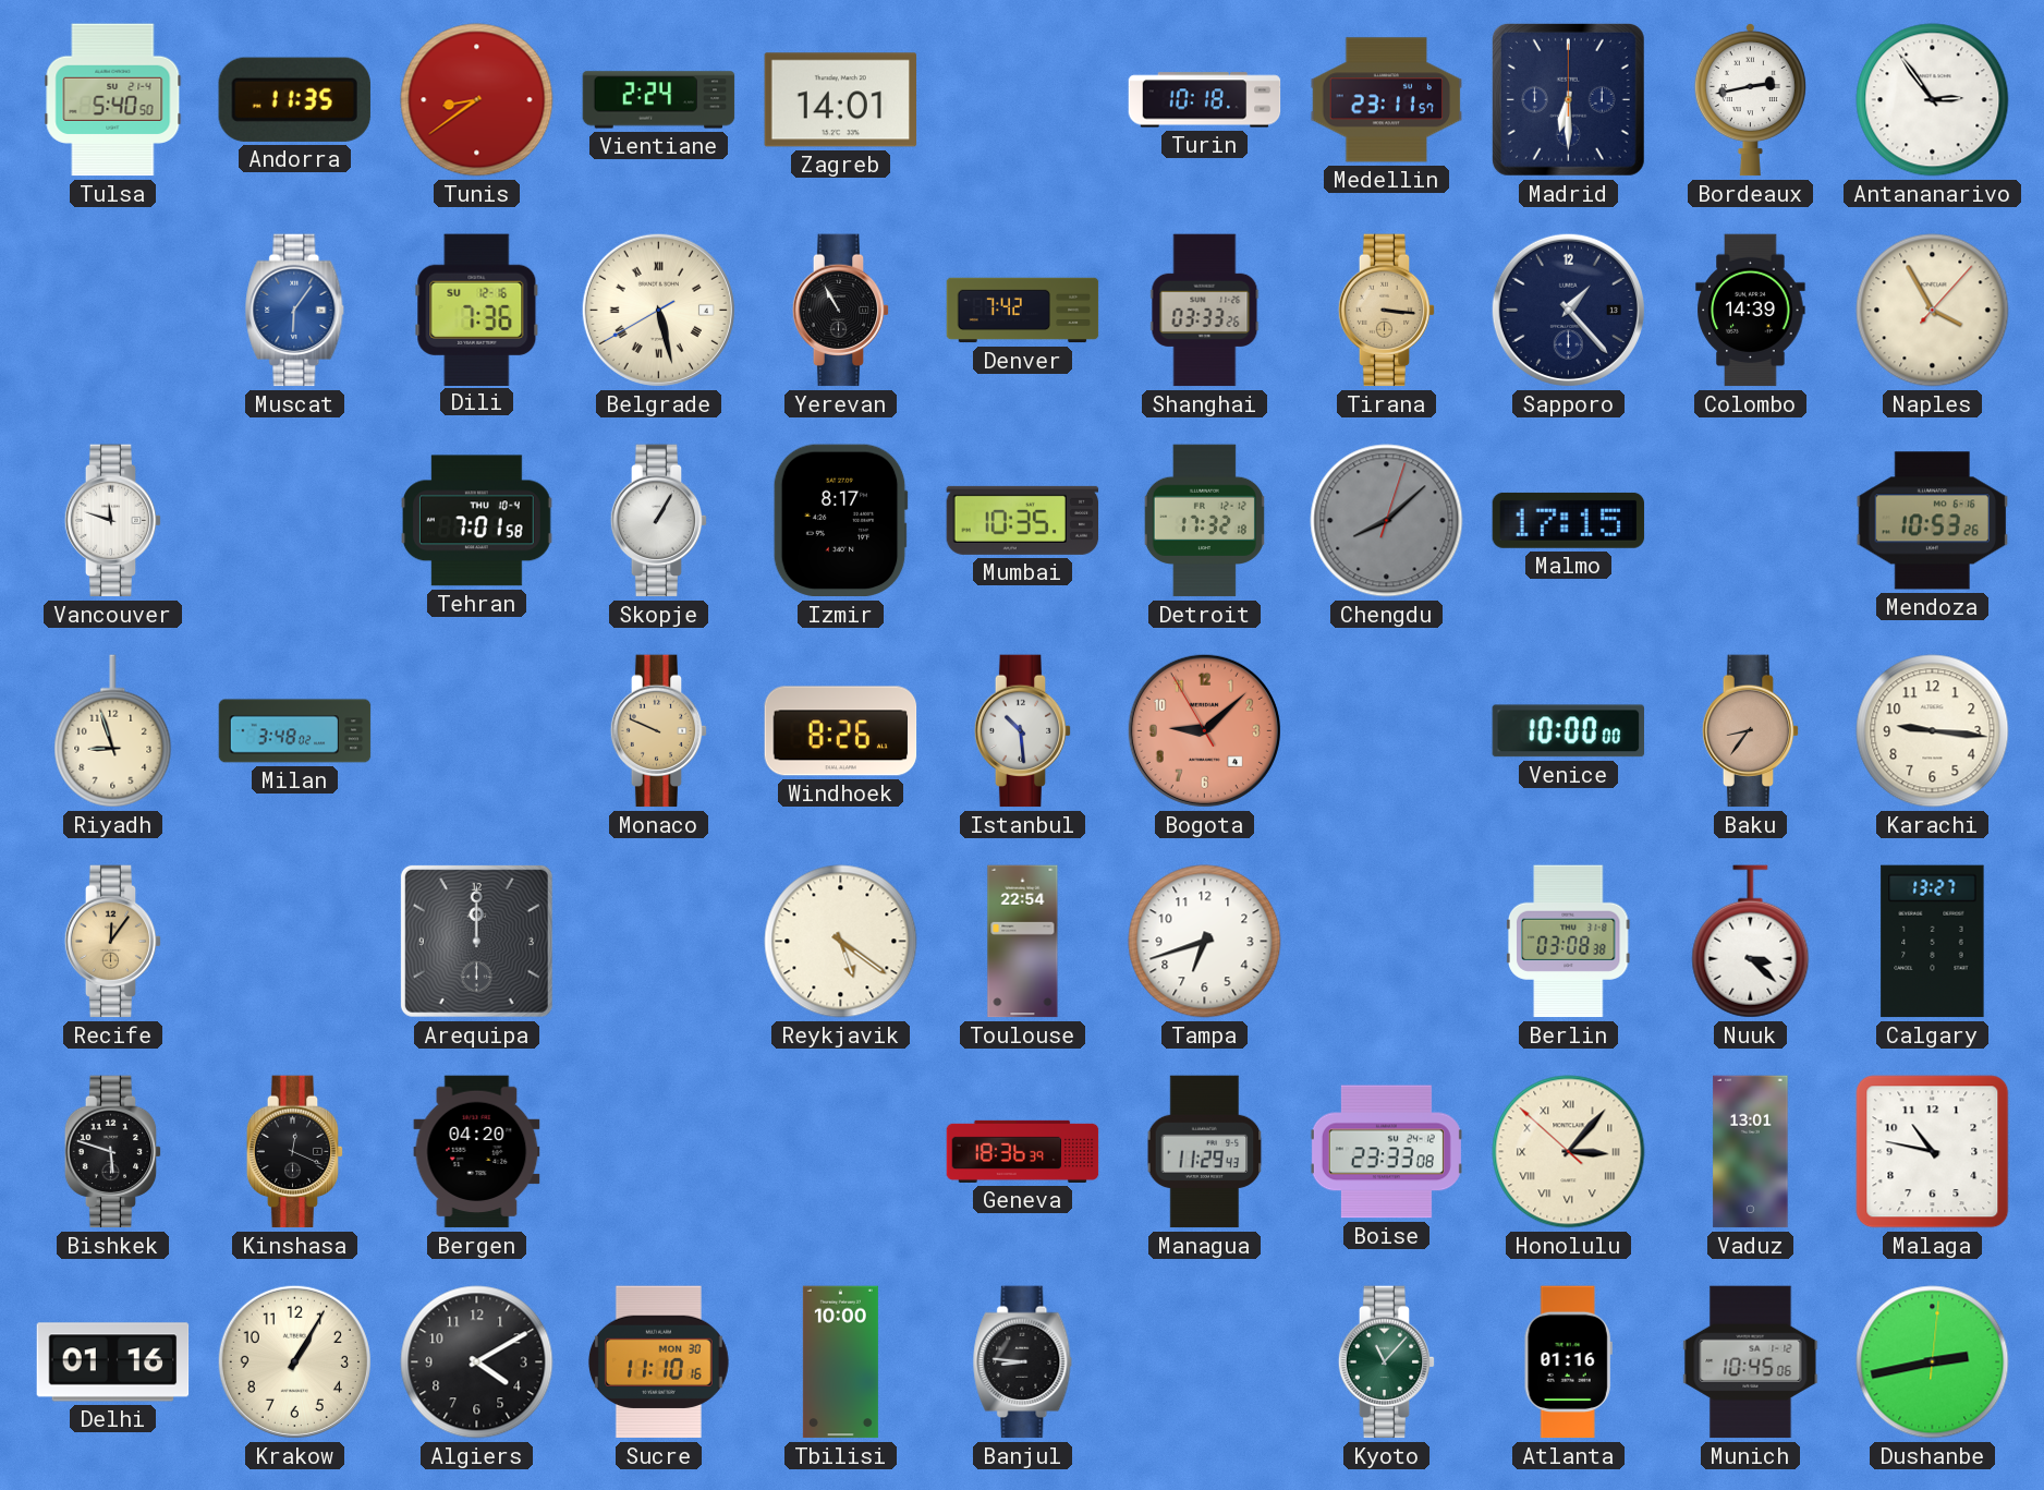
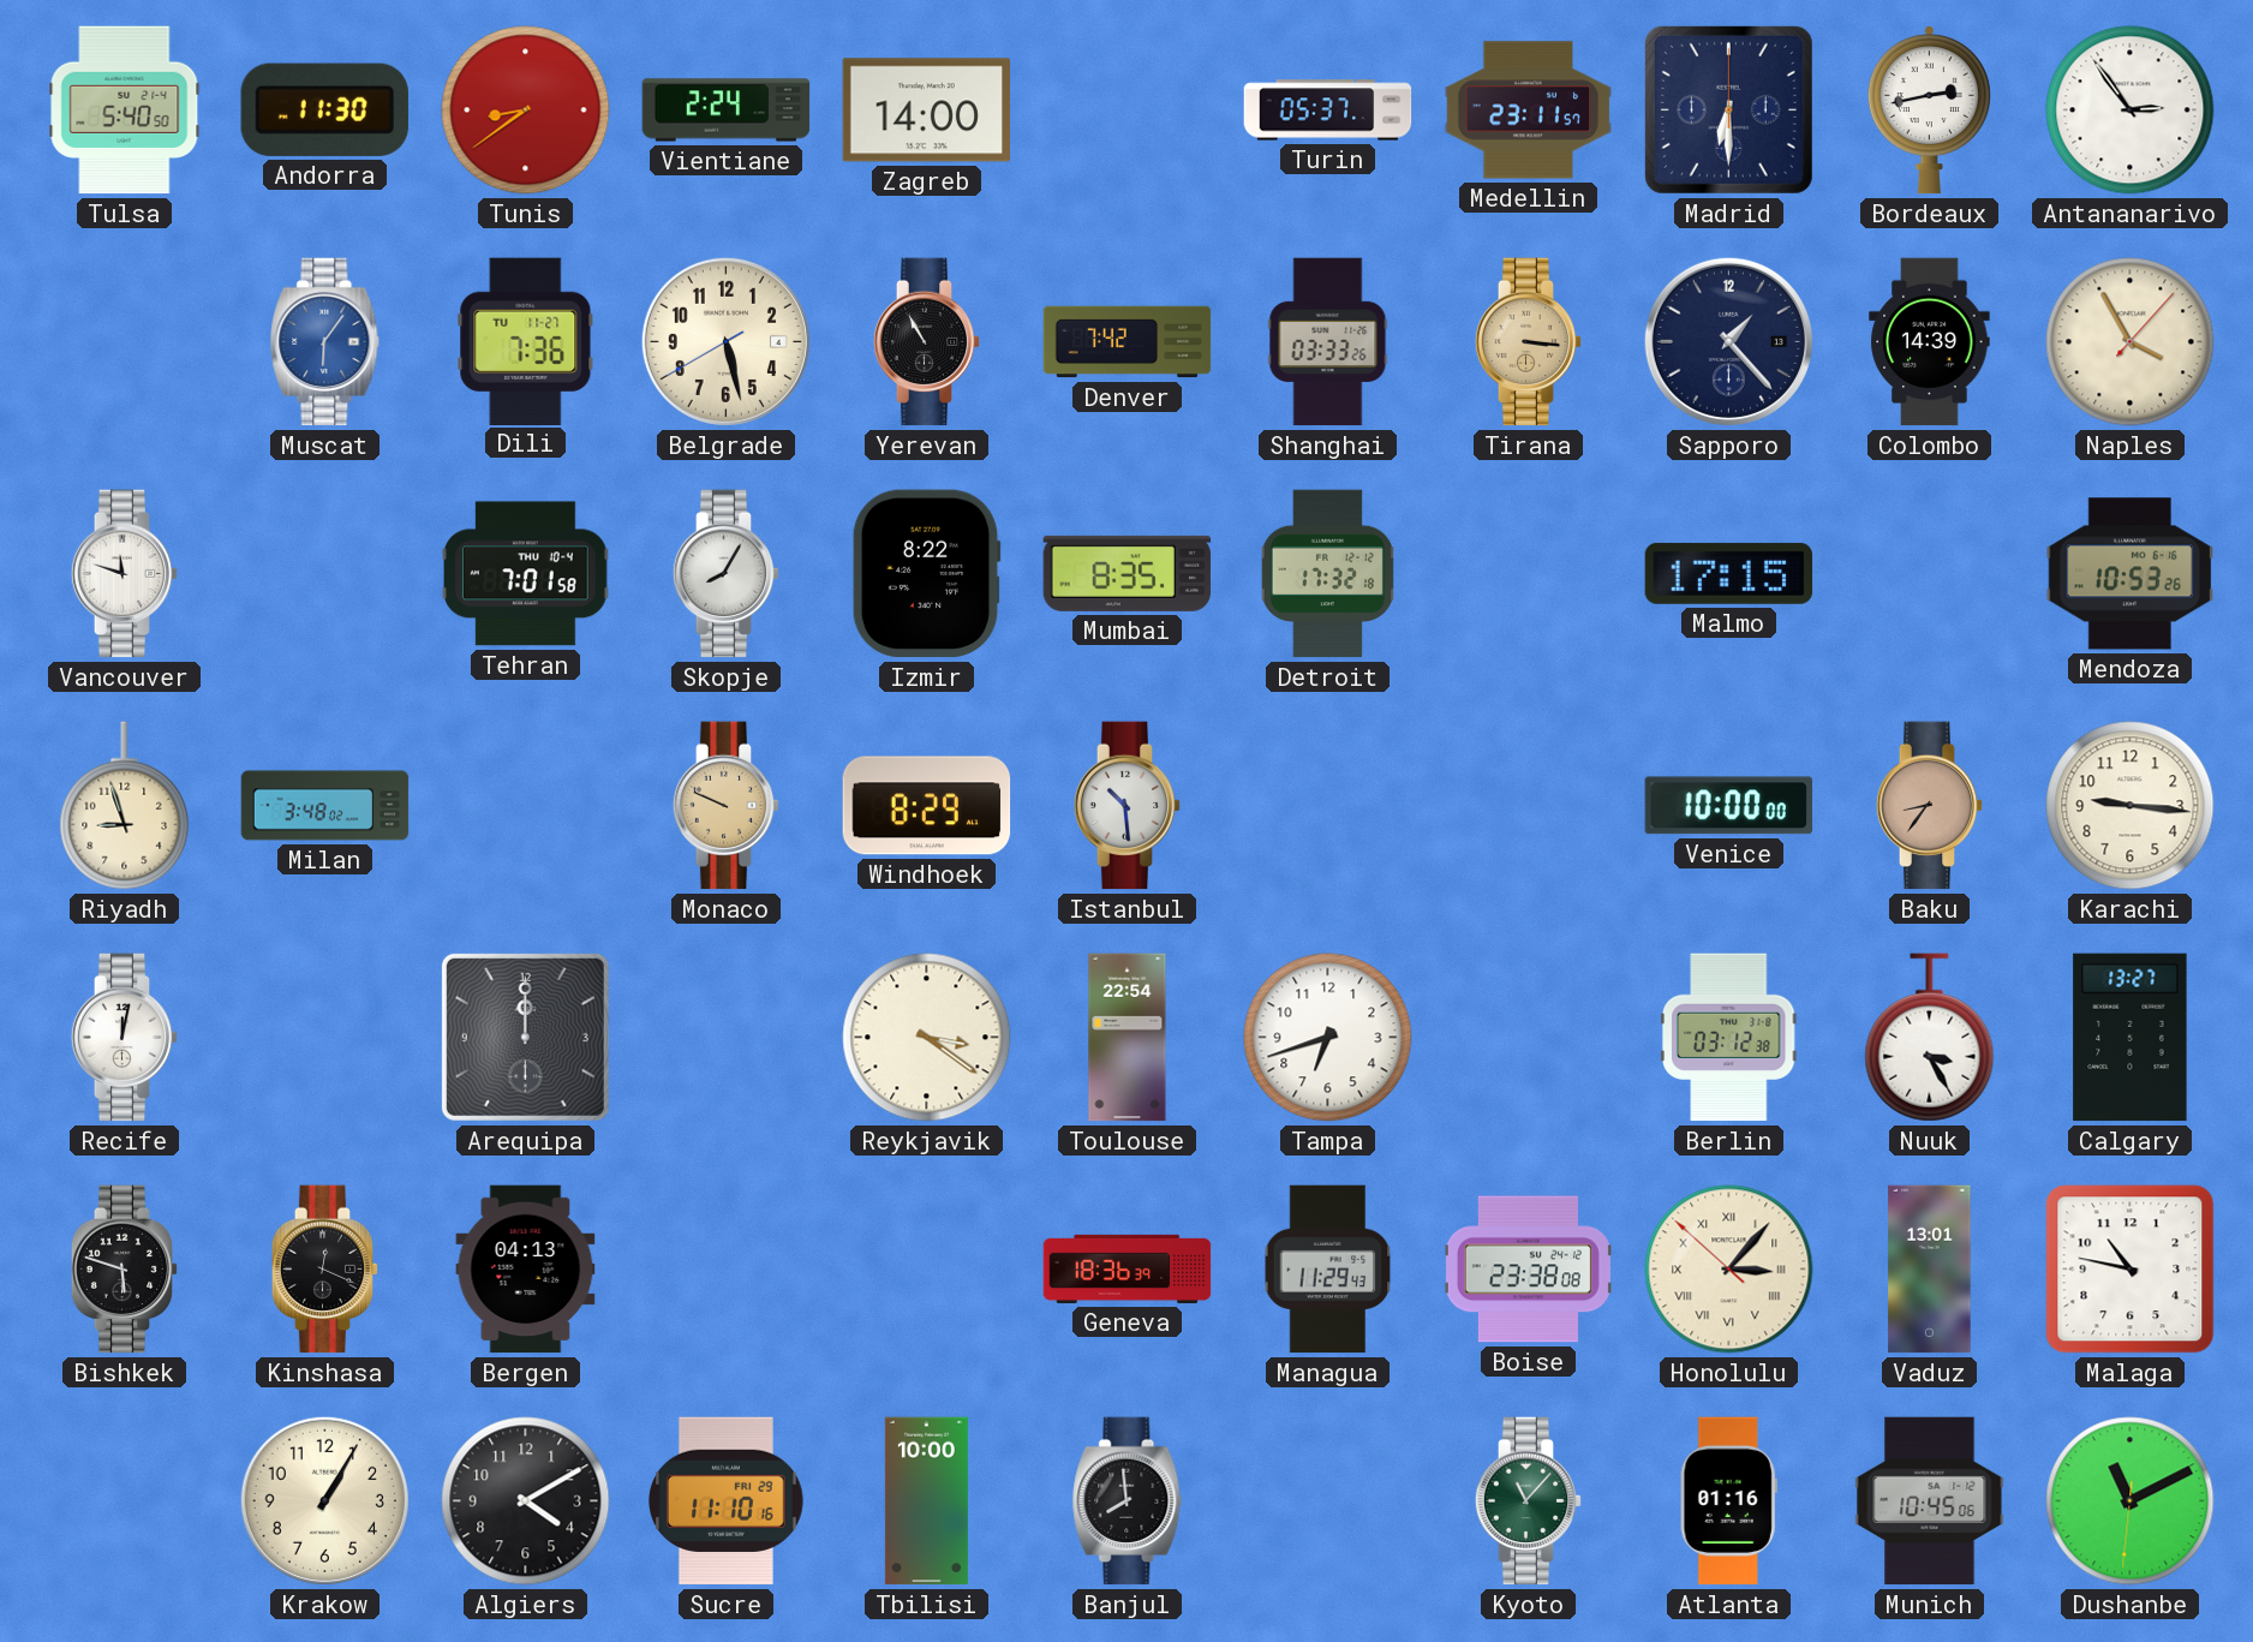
Andorra: 11:35 -> 11:30 (324, 109)
Zagreb: 14:01 -> 14:00 (927, 111)
Turin: 10:18 -> 05:37 (1328, 111)
Dili date: SU 12-16 -> TU 11-27 (526, 341)
Belgrade numerals: Roman -> Arabic (725, 341)
Skopje: 1:05 -> 8:05 (727, 574)
Izmir: 8:17 -> 8:22 (926, 574)
Mumbai: 10:35 -> 8:35 (1128, 573)
Chengdu: 8:08 -> none (1387, 521)
Windhoek: 8:26 -> 8:29 (927, 806)
Bogota: 9:07 -> none (1204, 730)
Recife: 12:06 -> 12:02 (125, 1038)
Recife dial: champagne -> white (125, 1038)
Reykjavik: 5:21 -> 3:21 (927, 1038)
Berlin: 03:08 -> 03:12 (1728, 1038)
Nuuk: 3:22 -> 3:25 (1930, 1038)
Bergen: 04:20 -> 04:13 (526, 1270)
Boise: 23:33 -> 23:38 (1528, 1270)
Delhi: 01:16 -> none (113, 1362)
Sucre date: MON 30 -> FRI 29 (725, 1501)
Banjul: 8:46 -> 7:59 (1128, 1501)
Dushanbe: 2:43 -> 11:10 (2131, 1501)
